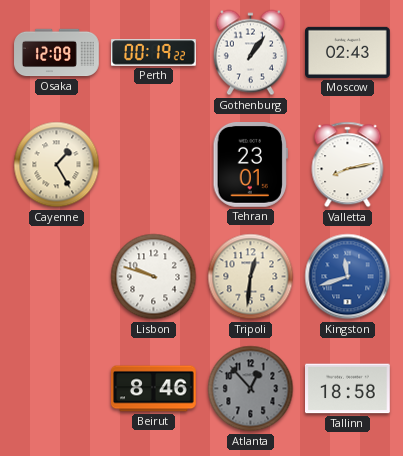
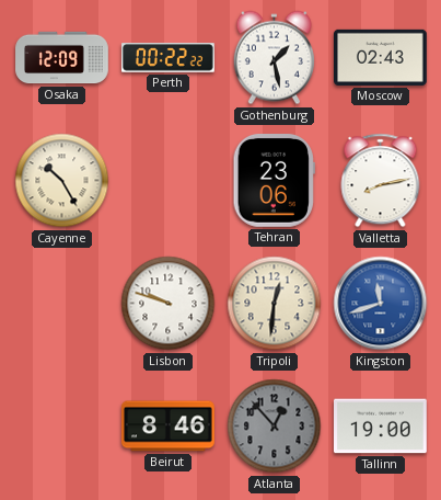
Perth: 00:19 -> 00:22 (169, 58)
Gothenburg: 1:06 -> 1:28 (274, 58)
Cayenne: 1:25 -> 10:25 (62, 181)
Tehran: 23:01 -> 23:06 (274, 181)
Tallinn: 18:58 -> 19:00 (381, 427)
